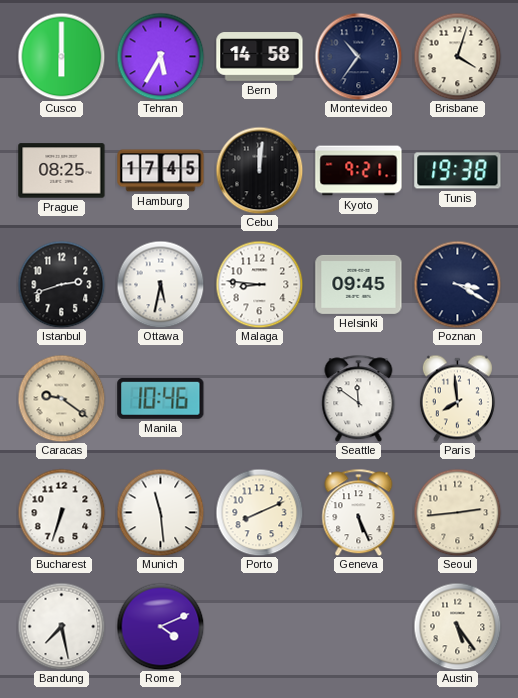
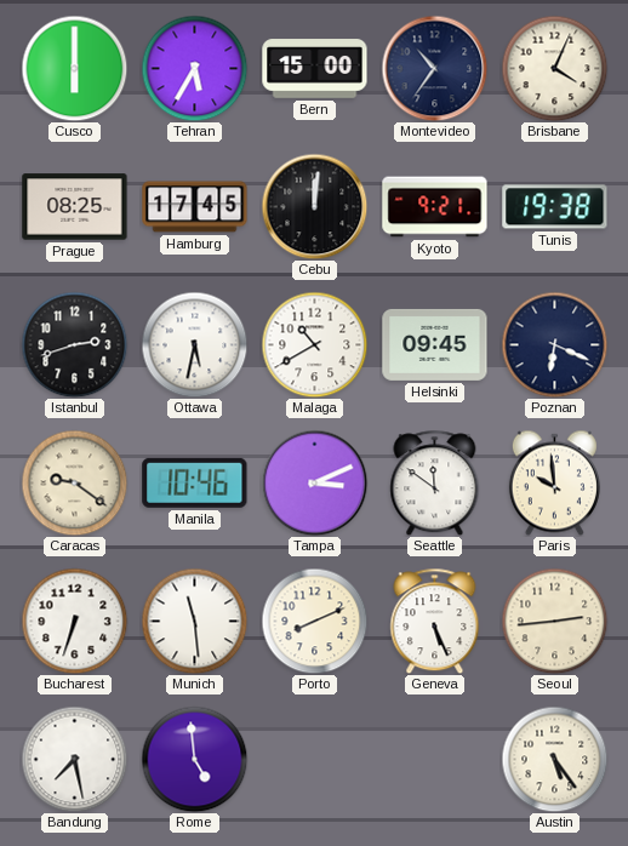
Bern: 14:58 -> 15:00 (315, 69)
Brisbane: 4:03 -> 4:04 (554, 68)
Malaga: 8:46 -> 10:40 (314, 344)
Poznan: 3:20 -> 6:19 (554, 344)
Tampa: none -> 3:11 (314, 482)
Paris: 7:59 -> 9:59 (554, 482)
Rome: 4:11 -> 4:59 (194, 759)
